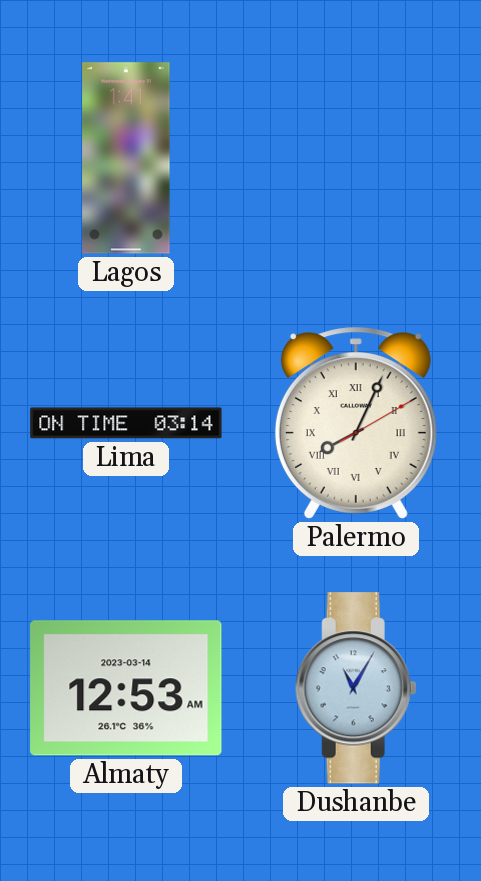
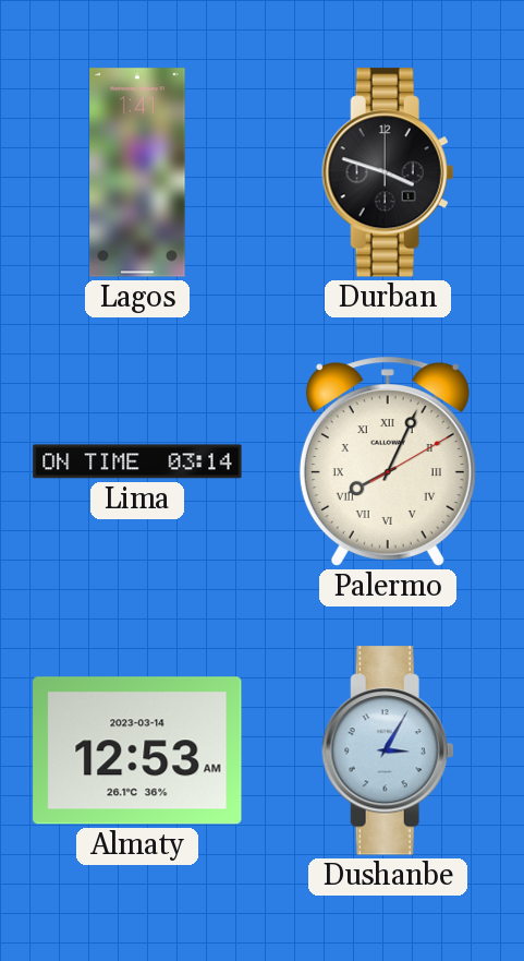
Durban: none -> 3:48 (388, 172)
Dushanbe: 11:05 -> 3:05 (388, 750)
